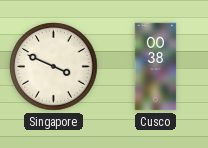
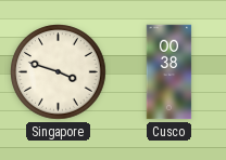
Singapore: 3:49 -> 3:48 (59, 72)
